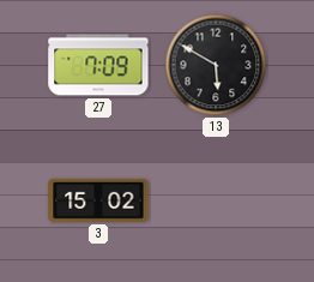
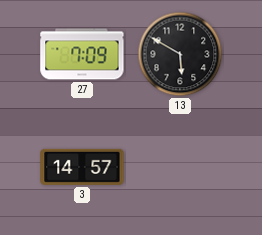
3: 15:02 -> 14:57 (82, 167)
